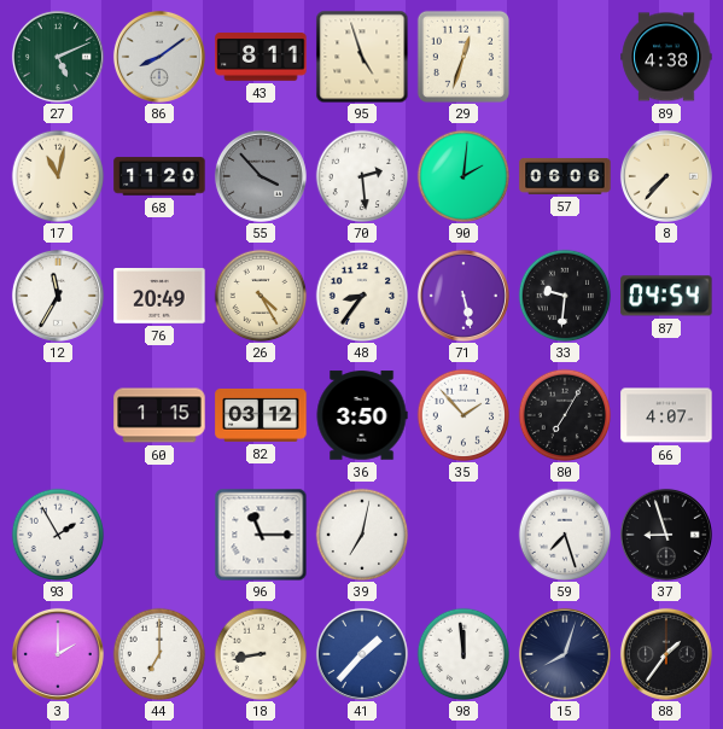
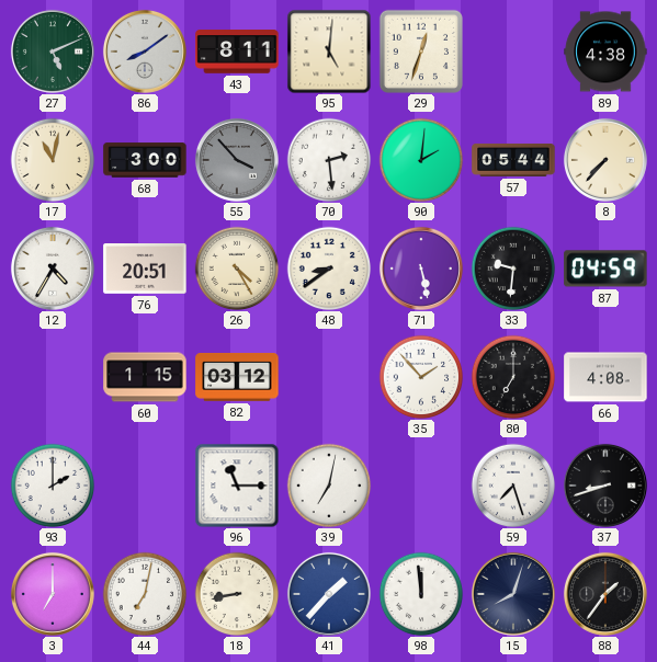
95: 4:57 -> 5:01 (329, 52)
68: 11:20 -> 3:00 (145, 160)
57: 06:06 -> 05:44 (513, 160)
12: 11:35 -> 4:35 (53, 269)
76: 20:49 -> 20:51 (145, 270)
48: 8:36 -> 8:39 (329, 269)
87: 04:54 -> 04:59 (605, 269)
36: 3:50 -> none (362, 415)
80: 7:05 -> 7:00 (513, 377)
66: 4:07 -> 4:08 (605, 377)
93: 1:55 -> 2:00 (53, 486)
37: 8:57 -> 8:42 (605, 486)
3: 2:00 -> 7:00 (53, 594)
44: 7:00 -> 7:02 (145, 594)
